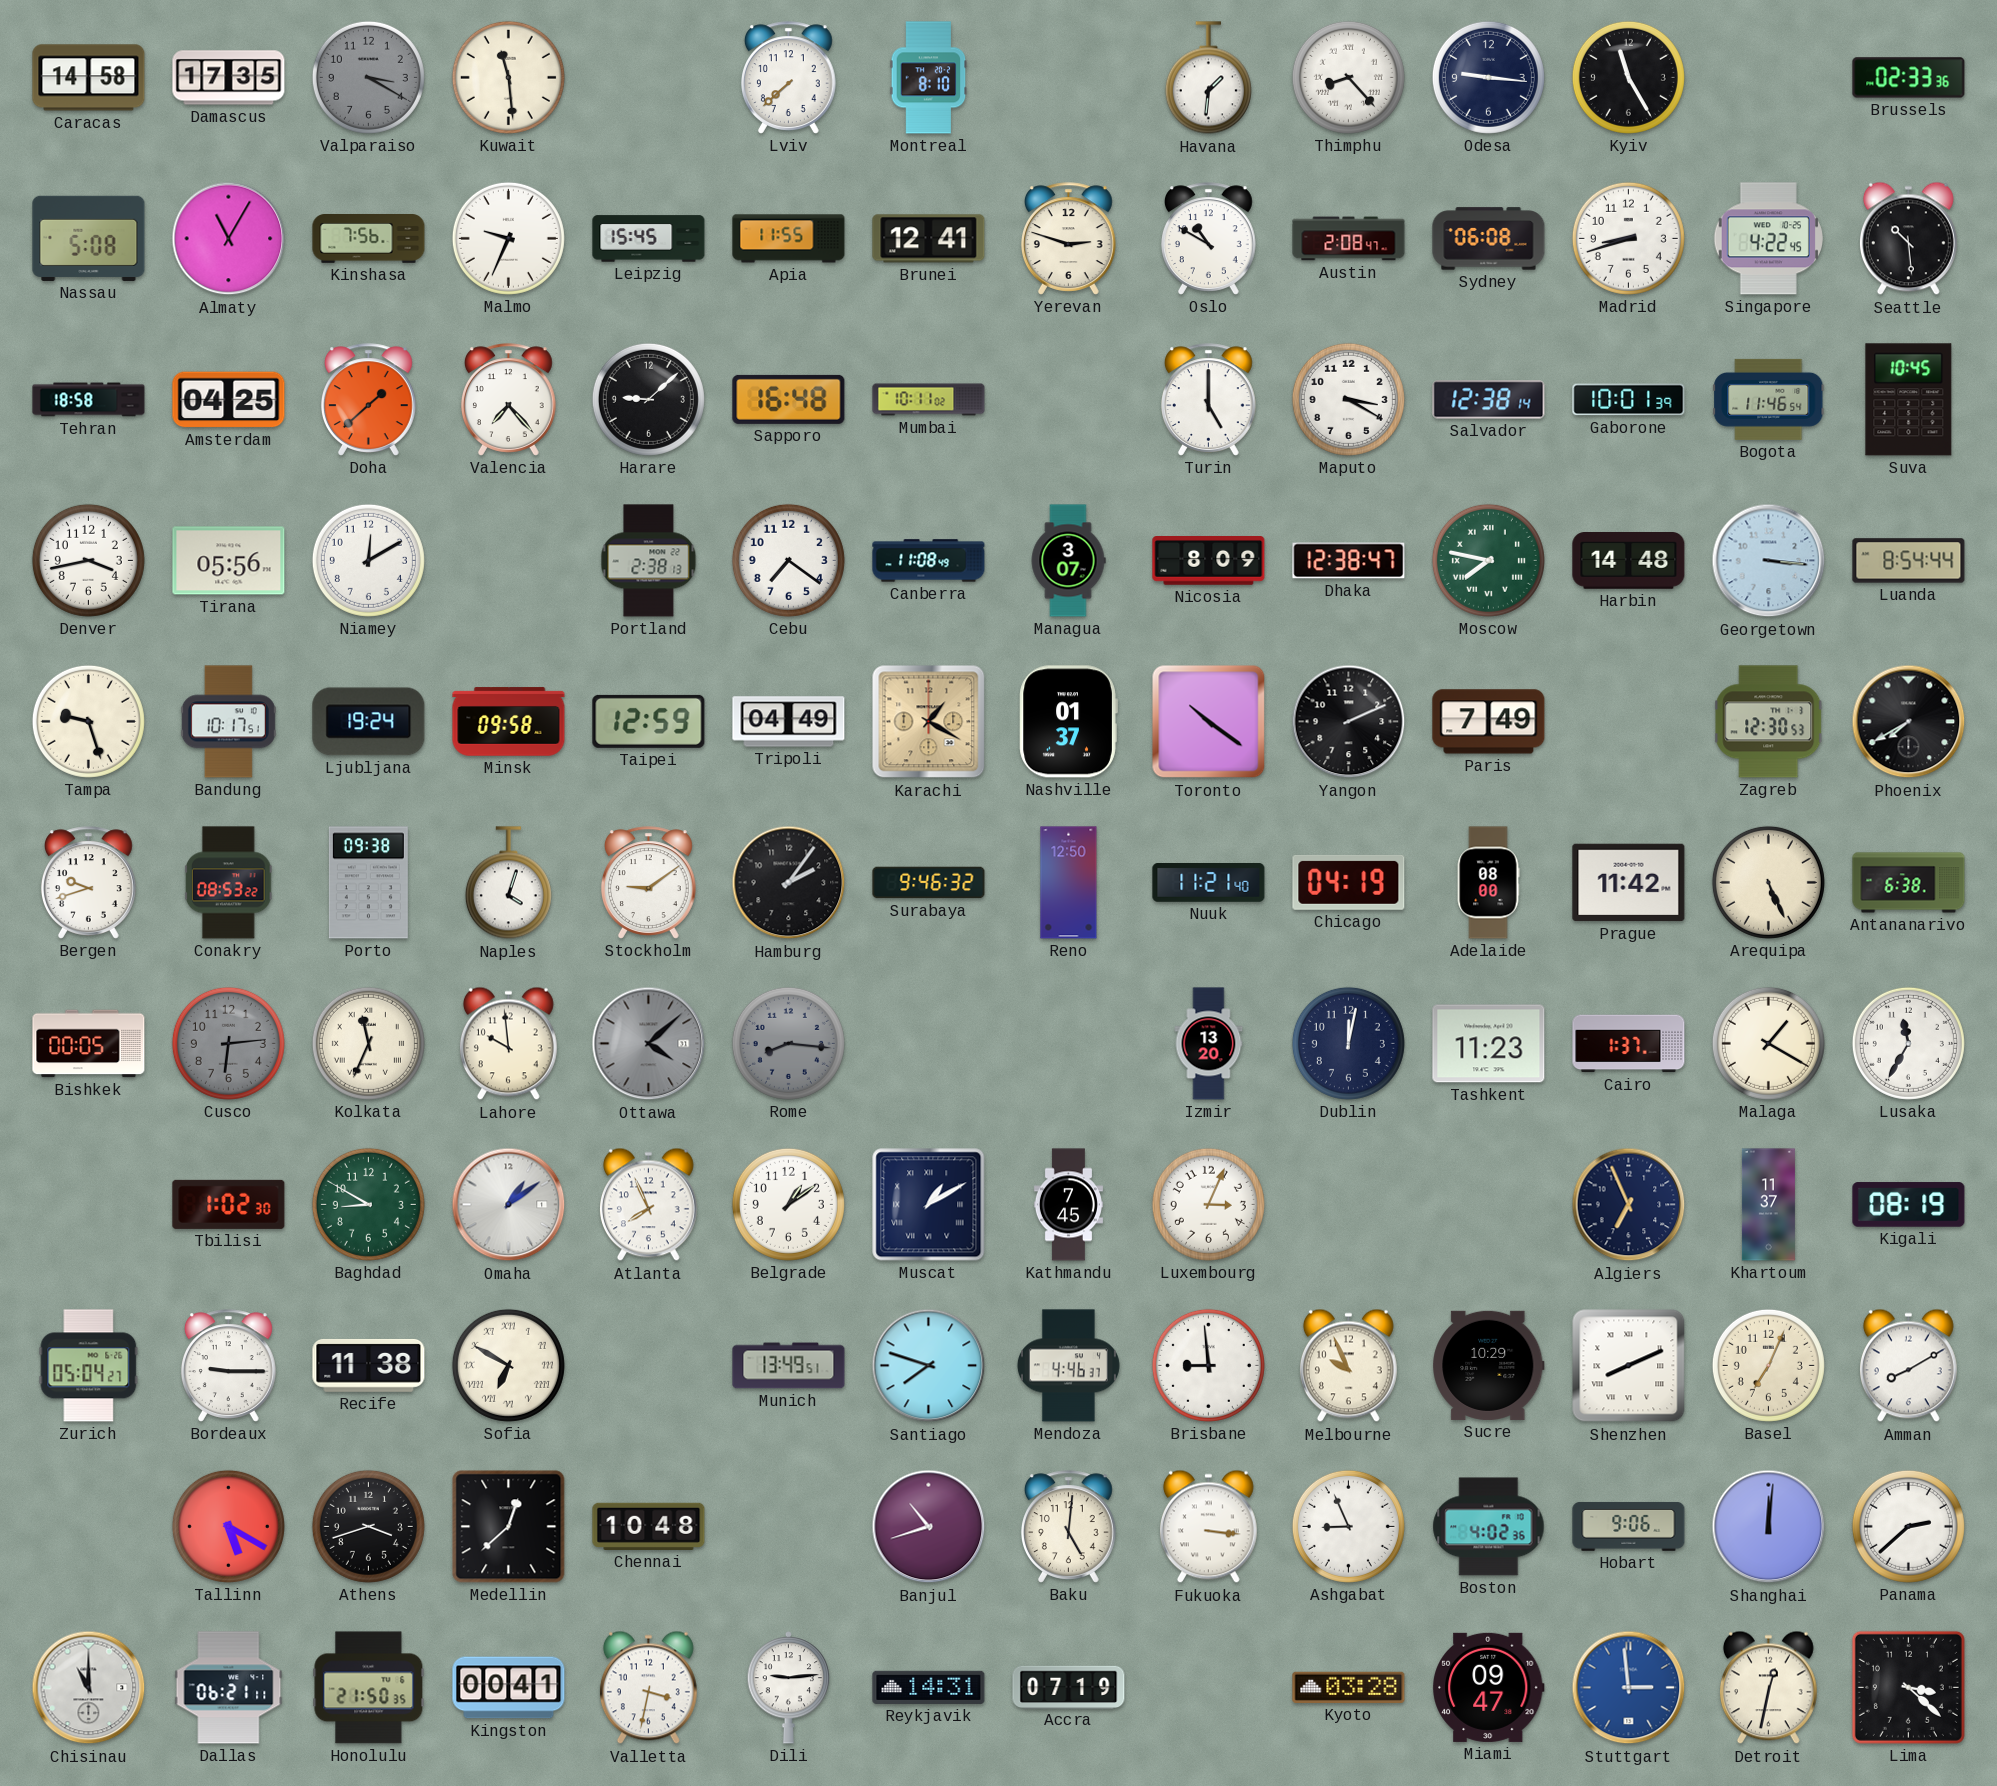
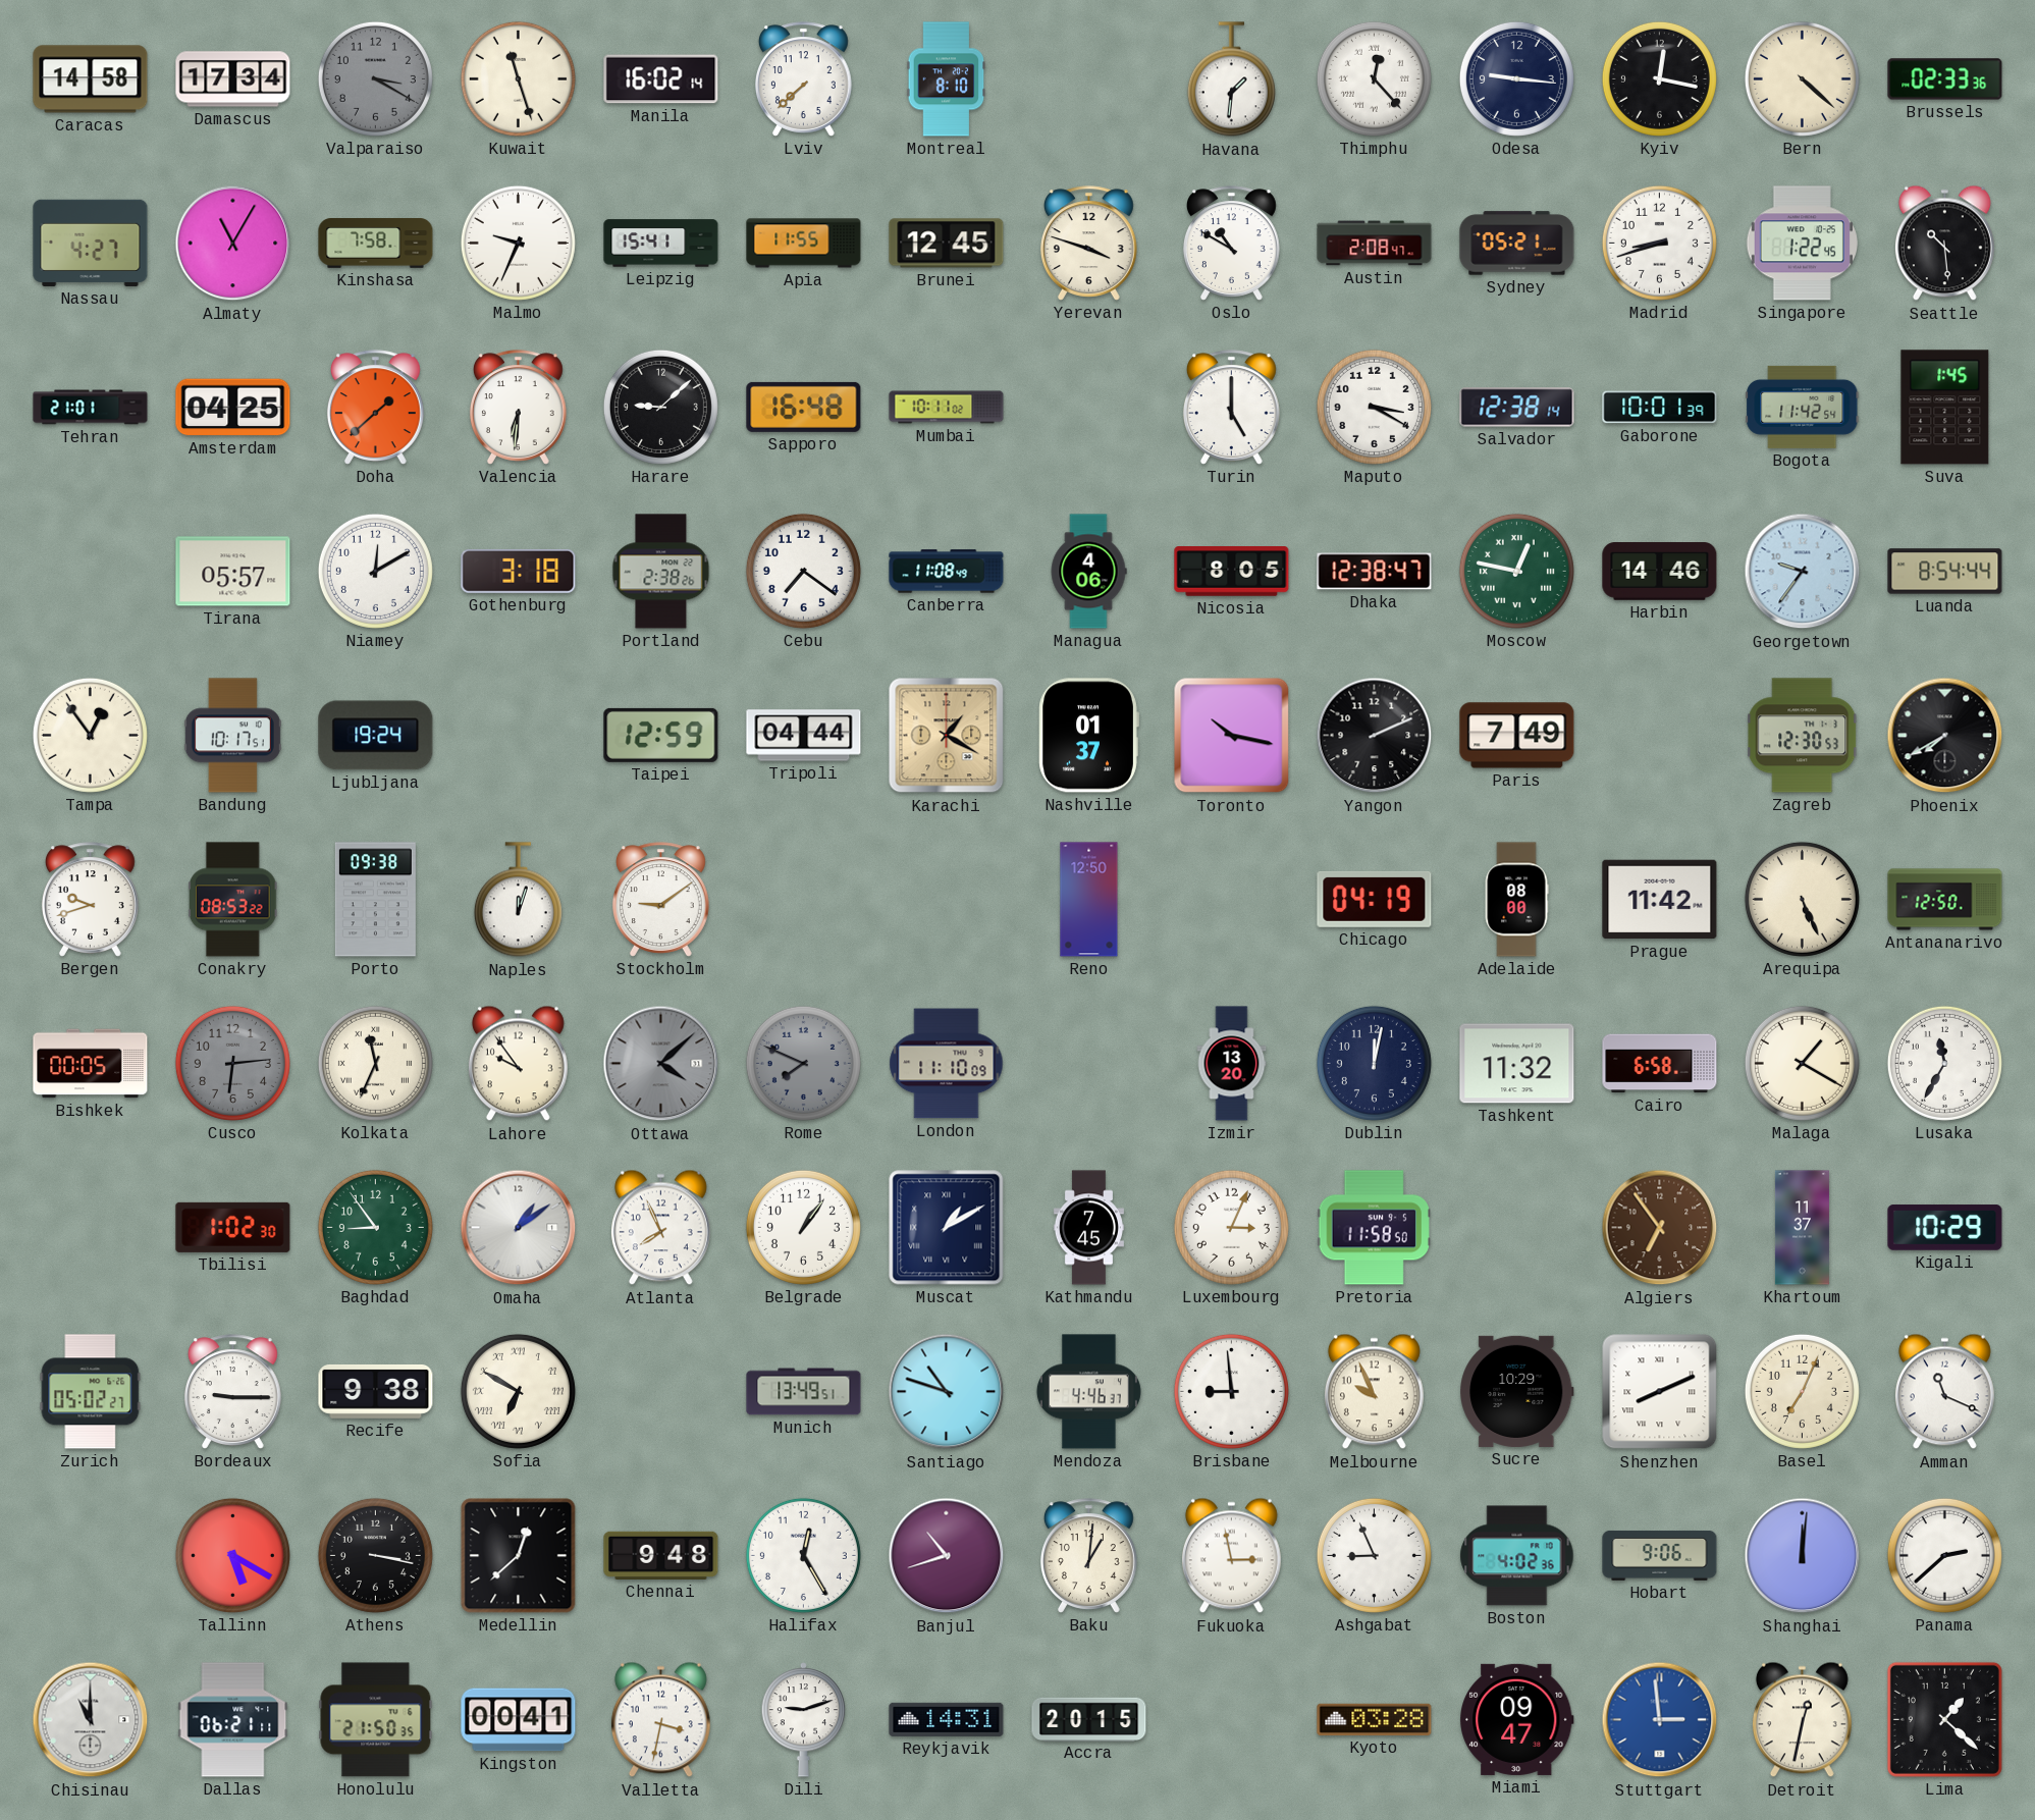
Damascus: 17:35 -> 17:34 (233, 79)
Kuwait: 11:29 -> 11:27 (518, 78)
Manila: none -> 16:02 (661, 79)
Thimphu: 8:23 -> 12:23 (1374, 78)
Kyiv: 11:25 -> 12:17 (1659, 78)
Bern: none -> 4:22 (1802, 78)
Nassau: 5:08 -> 4:27 (91, 243)
Kinshasa: 7:56 -> 7:58 (376, 244)
Leipzig: 15:45 -> 15:41 (661, 244)
Brunei: 12:41 -> 12:45 (947, 244)
Yerevan: 2:48 -> 3:48 (1088, 244)
Sydney: 06:08 -> 05:21 (1517, 244)
Singapore: 4:22 -> 1:22 (1802, 244)
Tehran: 18:58 -> 21:01 (91, 408)
Valencia: 7:23 -> 6:31 (518, 408)
Bogota: 11:46 -> 11:42 (1803, 407)
Suva: 10:45 -> 1:45 (1945, 408)
Denver: 3:43 -> none (88, 560)
Tirana: 05:56 -> 05:57 (233, 572)
Gothenburg: none -> 3:18 (519, 571)
Portland: 2:38:13 -> 2:38:26 (661, 572)
Managua: 3:07 -> 4:06 (1088, 572)
Nicosia: 8:09 -> 8:05 (1232, 572)
Moscow: 7:47 -> 12:47 (1516, 571)
Harbin: 14:48 -> 14:46 (1660, 572)
Georgetown: 3:16 -> 9:36 (1803, 572)
Tampa: 9:27 -> 12:54 (90, 735)
Minsk: 09:58 -> none (509, 722)
Tripoli: 04:49 -> 04:44 (804, 736)
Toronto: 10:21 -> 10:17 (1232, 736)
Naples: 4:03 -> 12:03 (518, 900)
Hamburg: 2:06 -> none (789, 883)
Surabaya: 9:46 -> none (929, 883)
Nuuk: 11:21 -> none (1209, 883)
Antananarivo: 6:38 -> 12:50 (1945, 900)
Lahore: 9:59 -> 9:54 (518, 1064)
Rome: 8:16 -> 7:49 (803, 1063)
London: none -> 11:10 (947, 1064)
Tashkent: 11:23 -> 11:32 (1517, 1064)
Cairo: 1:37 -> 6:58 (1660, 1064)
Baghdad: 8:50 -> 8:54 (375, 1227)
Belgrade: 1:09 -> 1:06 (803, 1227)
Pretoria: none -> 11:58 (1374, 1228)
Algiers: 6:56 -> 6:54 (1660, 1228)
Algiers dial: navy -> brown (1660, 1228)
Kigali: 08:19 -> 10:29 (1945, 1228)
Zurich: 05:04 -> 05:02 (91, 1392)
Recife: 11:38 -> 9:38 (376, 1391)
Santiago: 7:48 -> 10:48 (947, 1392)
Amman: 8:10 -> 11:19 (1944, 1392)
Athens: 3:42 -> 3:17 (375, 1555)
Chennai: 10:48 -> 9:48 (661, 1555)
Halifax: none -> 12:25 (803, 1555)
Baku: 5:01 -> 1:01 (1088, 1556)
Fukuoka: 3:16 -> 2:58 (1231, 1556)
Dili: 9:14 -> 9:12 (804, 1720)
Accra: 07:19 -> 20:15 (1089, 1719)
Lima: 3:22 -> 1:22 (1944, 1719)
